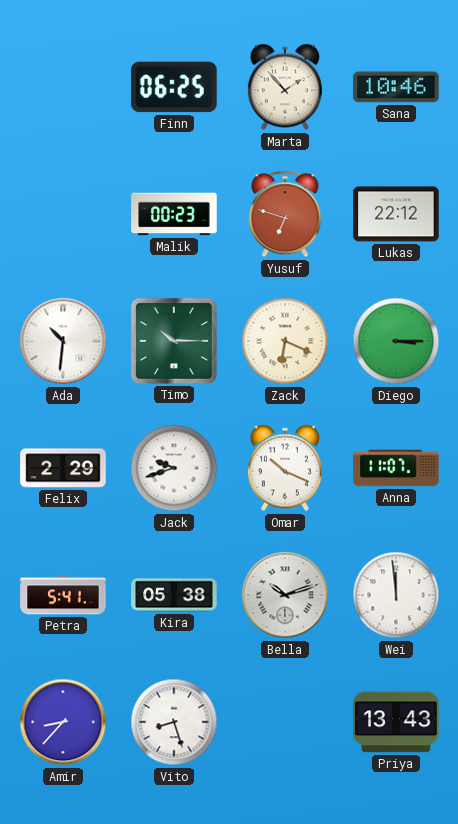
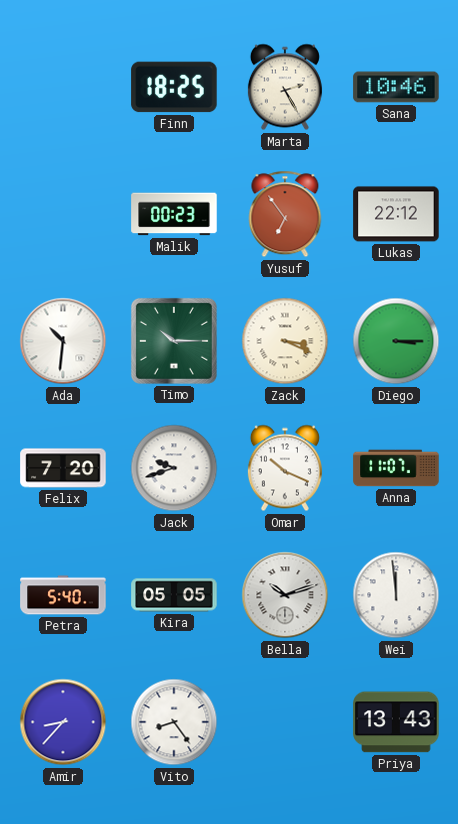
Finn: 06:25 -> 18:25 (174, 87)
Marta: 1:53 -> 2:25 (285, 87)
Yusuf: 6:48 -> 6:54 (285, 214)
Zack: 6:19 -> 3:19 (285, 341)
Felix: 2:29 -> 7:20 (63, 468)
Petra: 5:41 -> 5:40 (63, 595)
Kira: 05:38 -> 05:05 (174, 595)
Vito: 8:27 -> 8:24 (174, 722)
